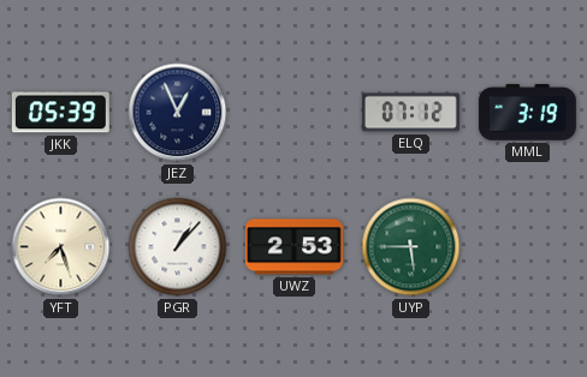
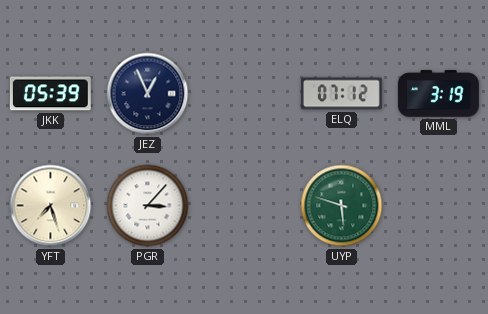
PGR: 1:07 -> 3:07 (148, 206)
UWZ: 2:53 -> none (293, 247)
UYP: 5:45 -> 5:48 (342, 206)
